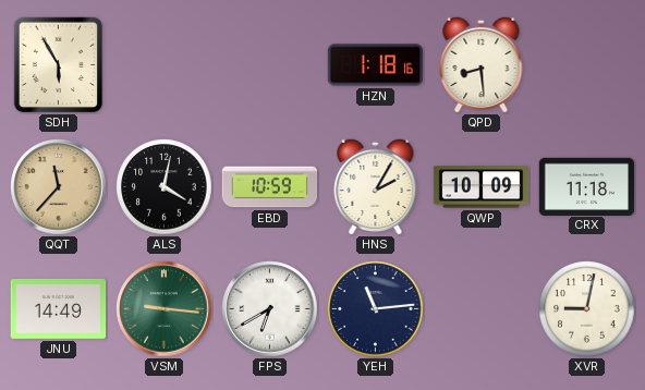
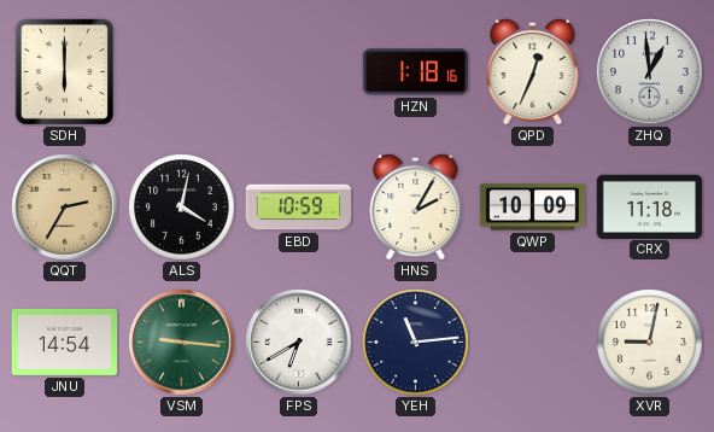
SDH: 5:55 -> 6:00 (65, 72)
QPD: 8:29 -> 12:34 (533, 71)
ZHQ: none -> 12:59 (650, 72)
QQT: 11:37 -> 2:35 (65, 208)
JNU: 14:49 -> 14:54 (65, 341)
